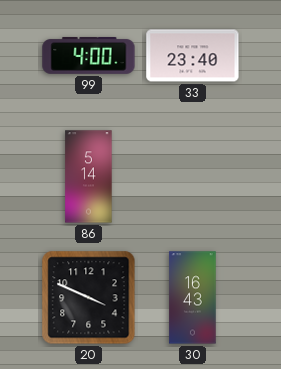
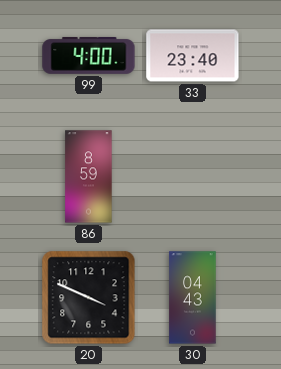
86: 5:14 -> 8:59 (89, 177)
30: 16:43 -> 04:43 (193, 298)
